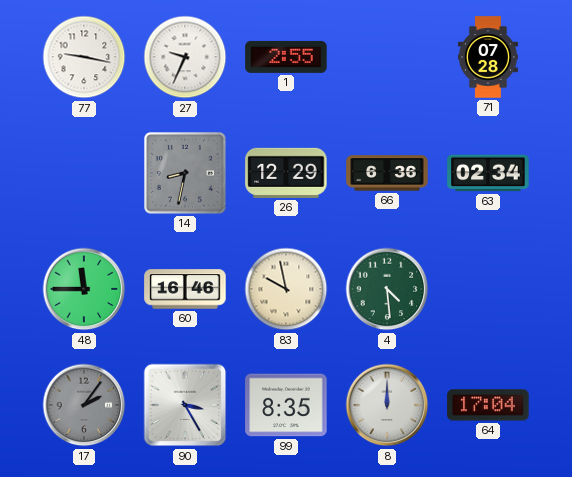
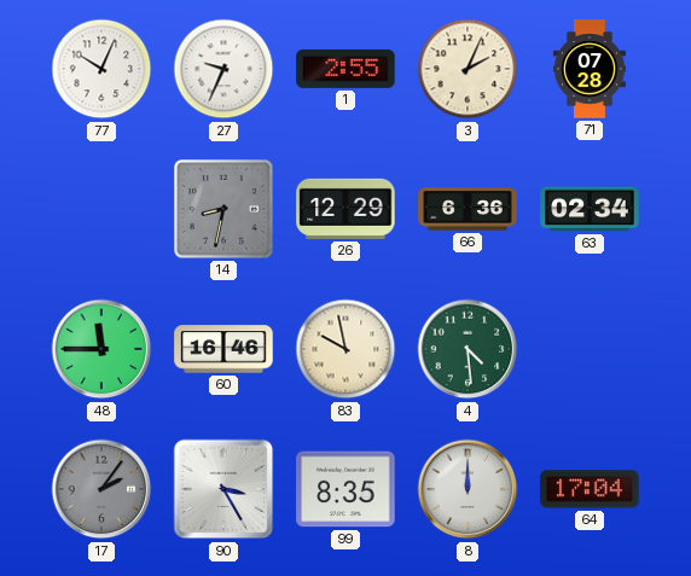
77: 9:17 -> 10:04 (101, 69)
3: none -> 2:04 (468, 69)
